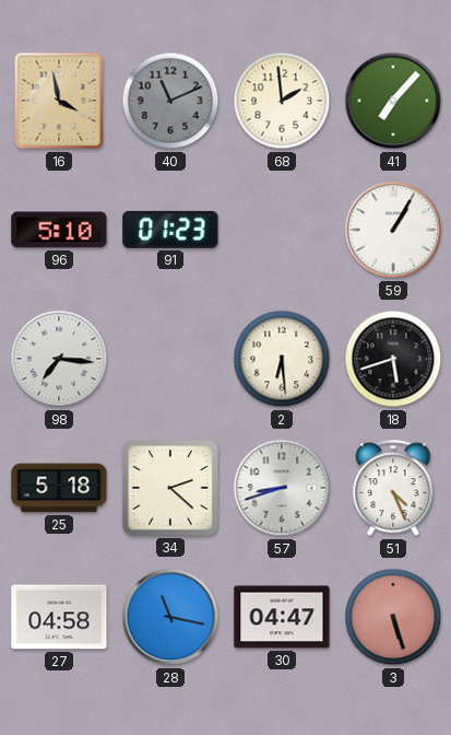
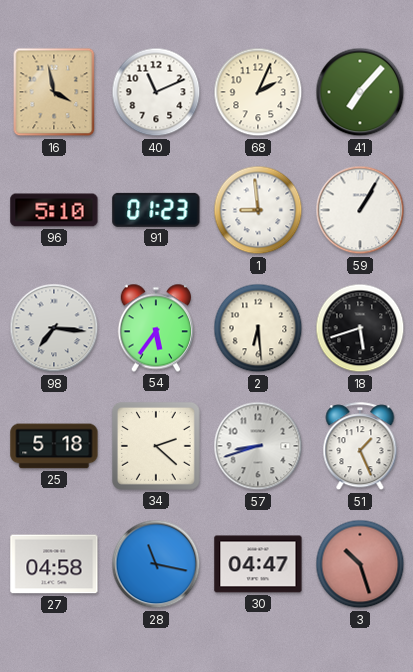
40 dial: grey -> white (156, 92)
68: 1:59 -> 2:04 (258, 92)
1: none -> 8:59 (258, 210)
54: none -> 5:36 (155, 328)
51: 4:26 -> 1:26 (360, 447)
3: 5:27 -> 10:27 (360, 564)
